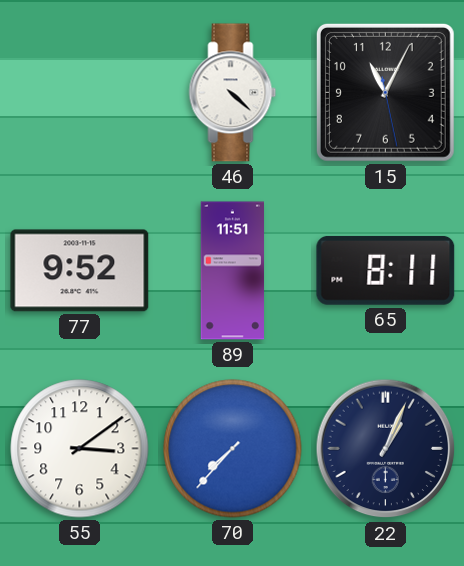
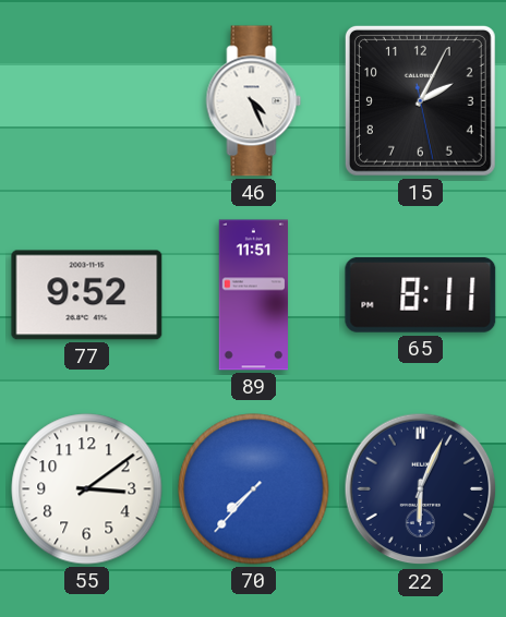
46: 4:22 -> 4:26 (254, 101)
15: 11:04 -> 2:04 (420, 100)
22: 1:04 -> 6:04 (421, 489)
